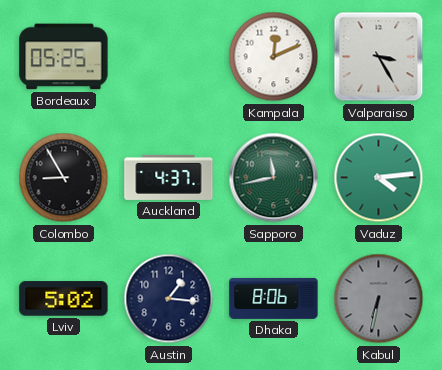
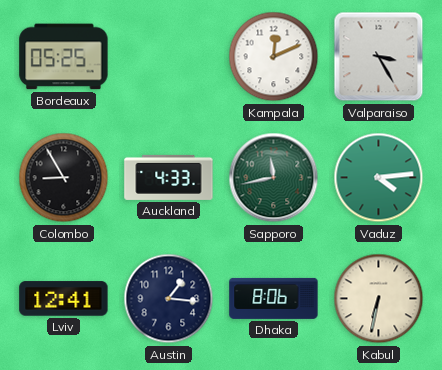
Auckland: 4:37 -> 4:33 (169, 177)
Lviv: 5:02 -> 12:41 (64, 299)
Kabul dial: grey -> cream (379, 299)
